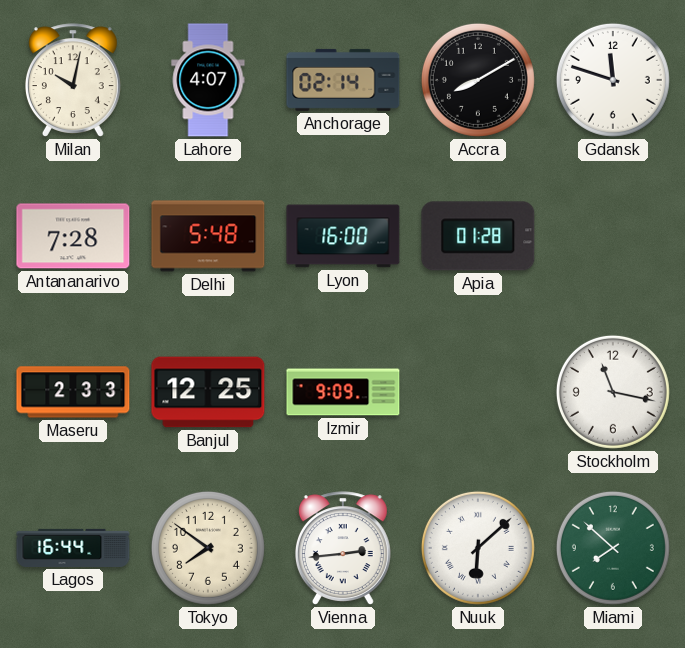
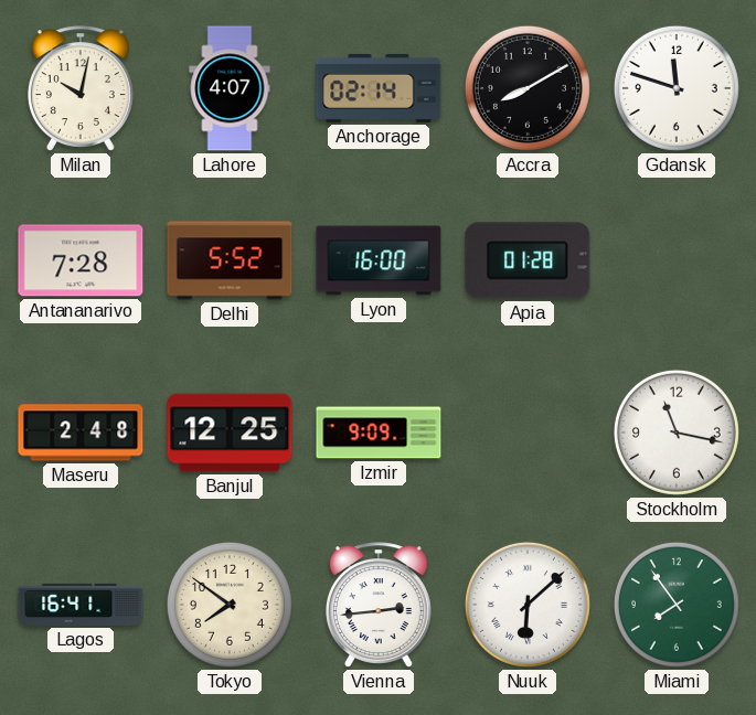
Delhi: 5:48 -> 5:52 (230, 260)
Maseru: 2:33 -> 2:48 (81, 433)
Lagos: 16:44 -> 16:41 (81, 605)
Miami: 7:52 -> 7:54 (677, 605)
